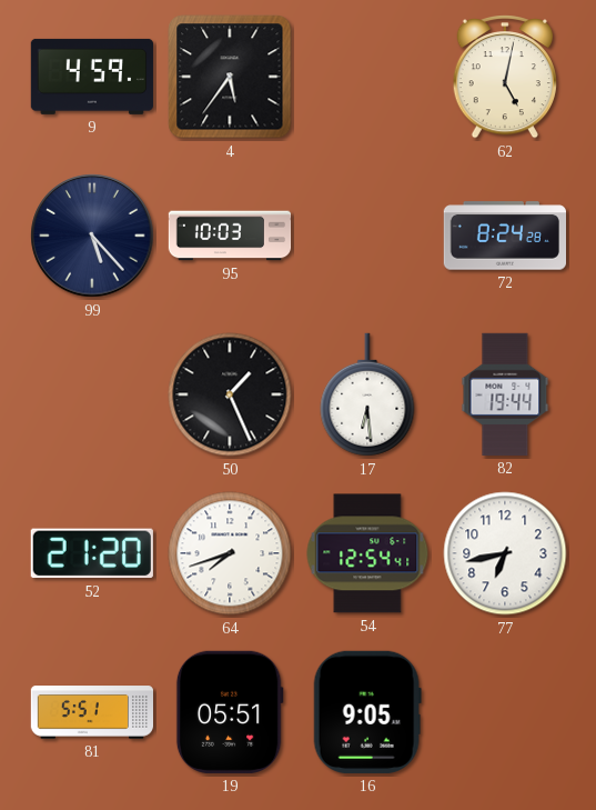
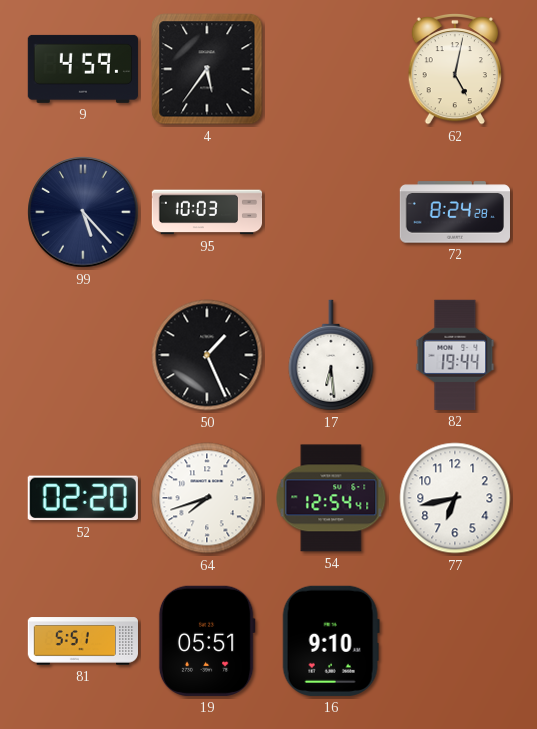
52: 21:20 -> 02:20 (83, 498)
16: 9:05 -> 9:10 (331, 641)
